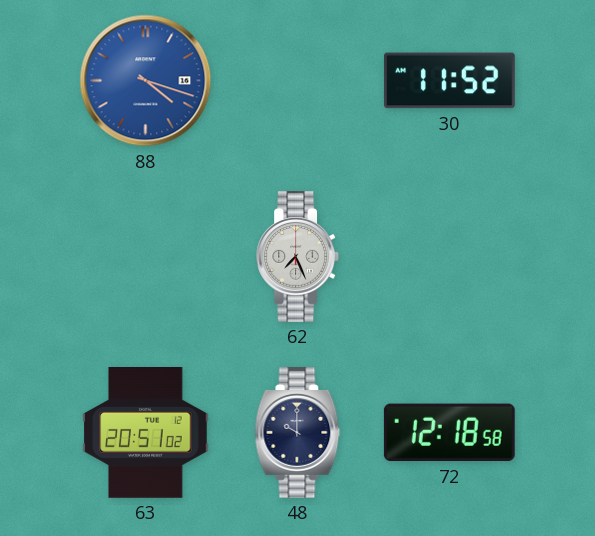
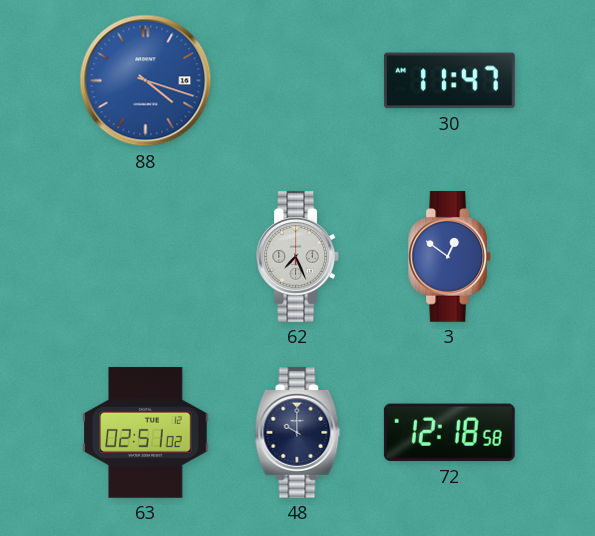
30: 11:52 -> 11:47 (449, 81)
3: none -> 12:51 (449, 257)
63: 20:51 -> 02:51 (146, 433)
